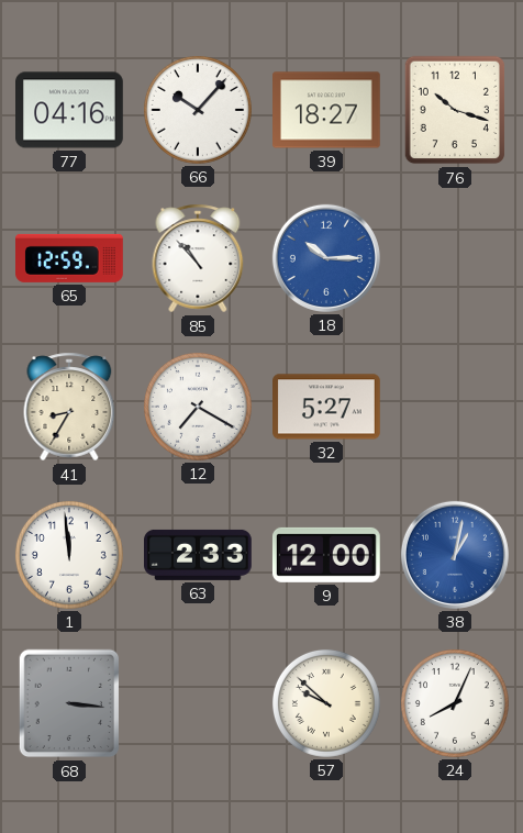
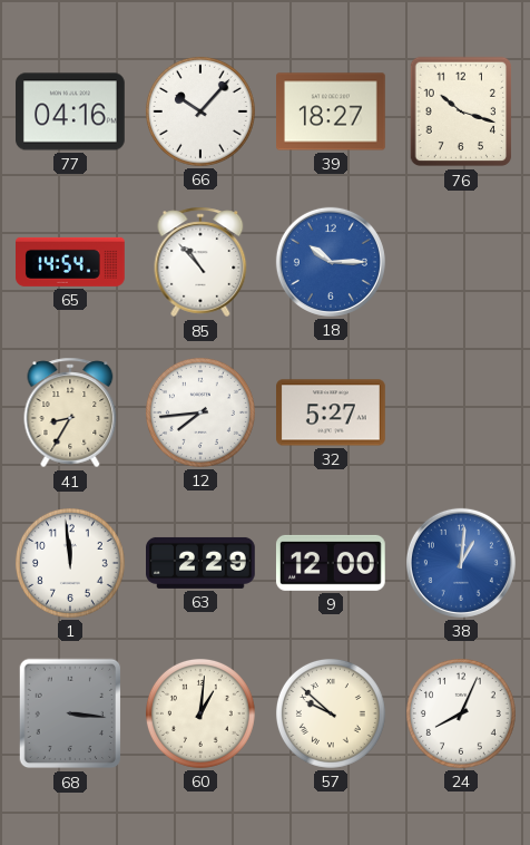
65: 12:59 -> 14:54 (71, 262)
12: 7:20 -> 7:44 (200, 412)
63: 2:33 -> 2:29 (202, 563)
38: 1:02 -> 1:01 (461, 563)
60: none -> 1:01 (200, 713)
